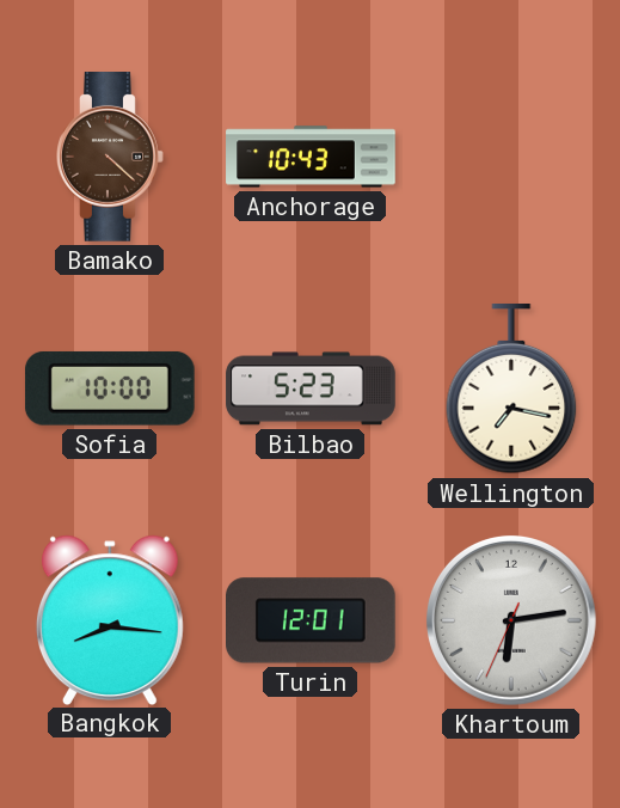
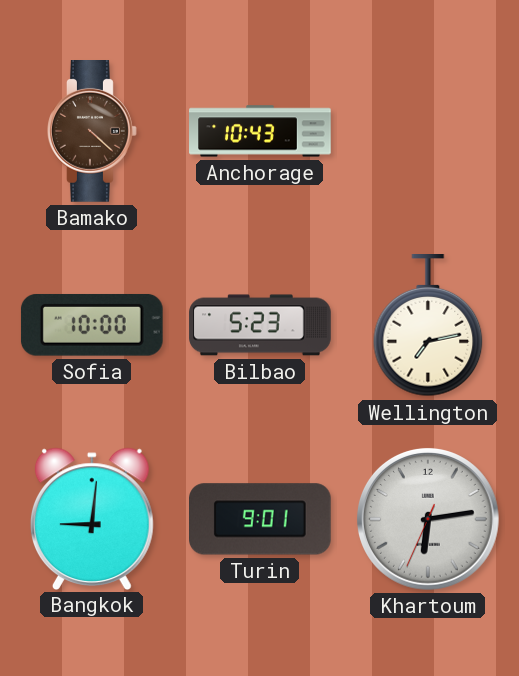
Wellington: 7:17 -> 7:13 (428, 326)
Bangkok: 8:16 -> 9:01 (92, 518)
Turin: 12:01 -> 9:01 (261, 519)
